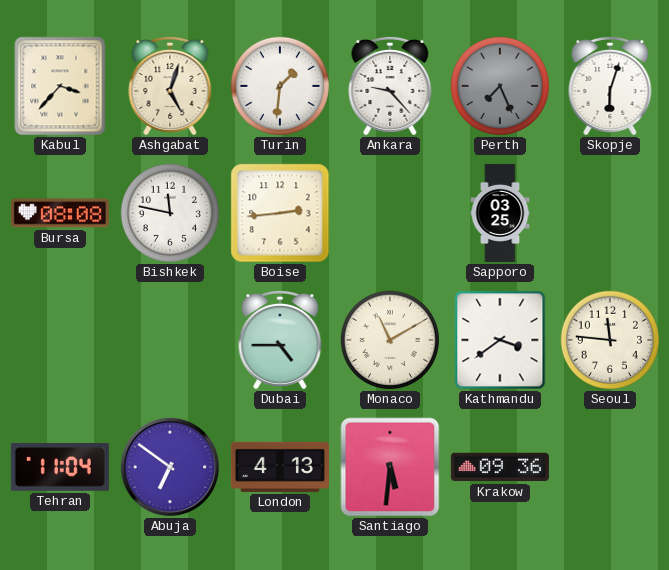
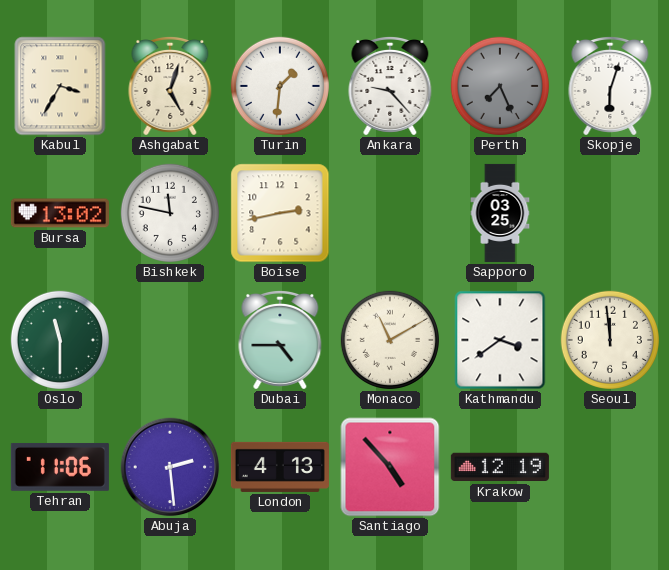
Kabul: 3:37 -> 3:35 (60, 86)
Bursa: 08:08 -> 13:02 (60, 213)
Boise: 2:44 -> 2:43 (280, 213)
Oslo: none -> 11:30 (60, 340)
Seoul: 11:46 -> 11:59 (610, 340)
Tehran: 11:04 -> 11:06 (60, 467)
Abuja: 6:51 -> 2:29 (170, 467)
Santiago: 5:31 -> 4:53 (390, 467)
Krakow: 09:36 -> 12:19 (500, 467)
